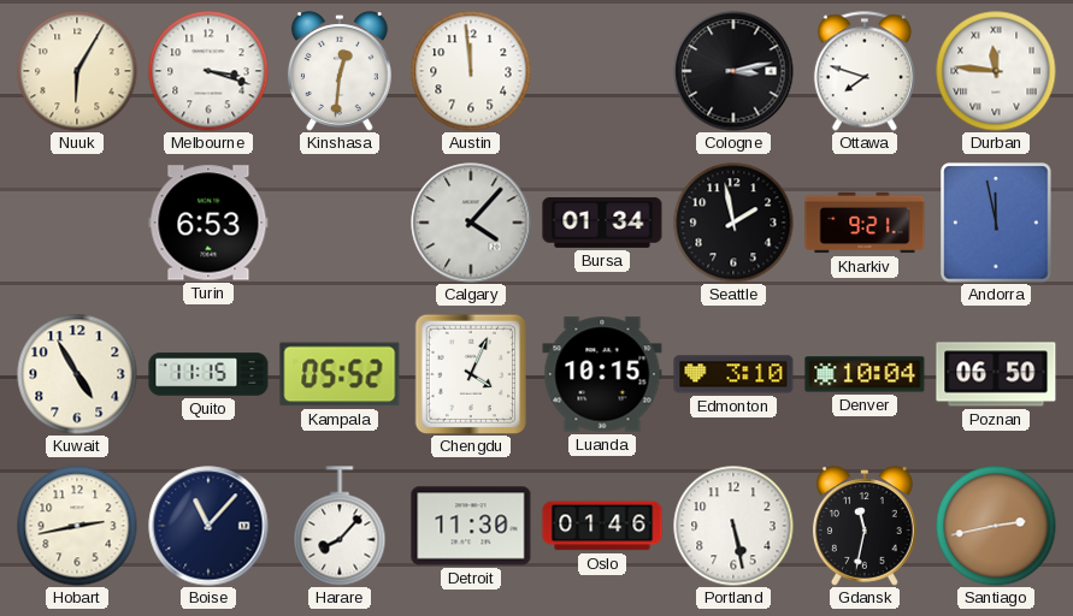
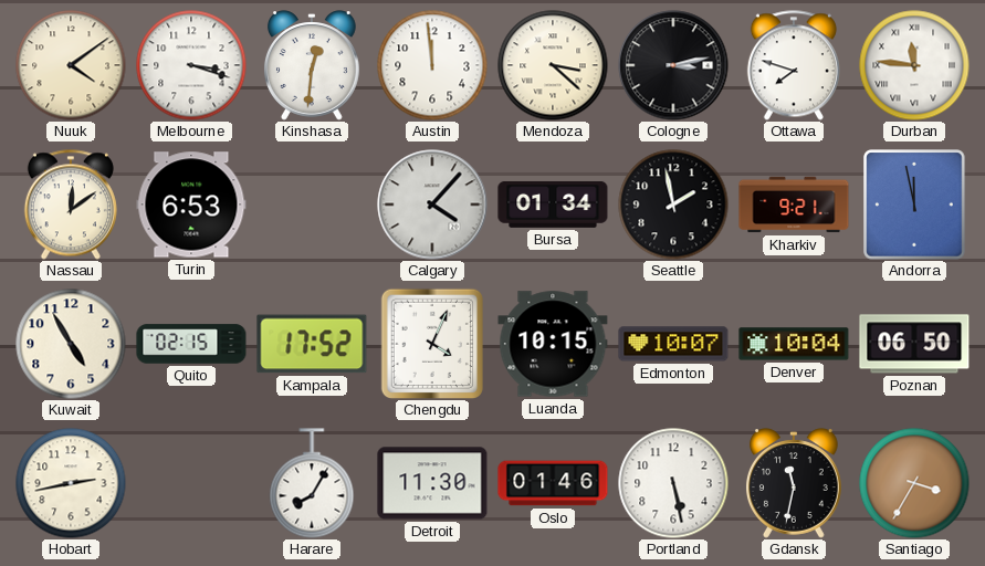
Nuuk: 6:05 -> 4:09 (71, 65)
Mendoza: none -> 3:22 (553, 65)
Nassau: none -> 12:09 (71, 205)
Quito: 11:15 -> 02:15 (191, 344)
Kampala: 05:52 -> 17:52 (312, 344)
Edmonton: 3:10 -> 10:07 (673, 344)
Boise: 11:07 -> none (208, 526)
Harare: 8:07 -> 8:05 (312, 483)
Santiago: 2:43 -> 3:35 (914, 483)
